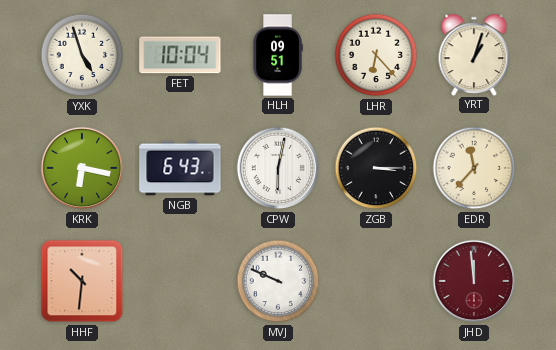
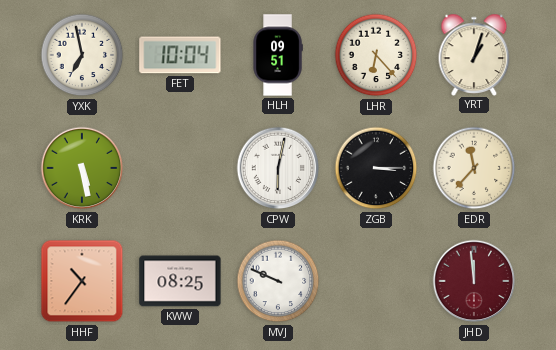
YXK: 4:57 -> 6:58 (82, 55)
KRK: 6:17 -> 5:28 (82, 168)
NGB: 6:43 -> none (180, 168)
HHF: 10:31 -> 10:36 (82, 281)
KWW: none -> 08:25 (180, 281)
